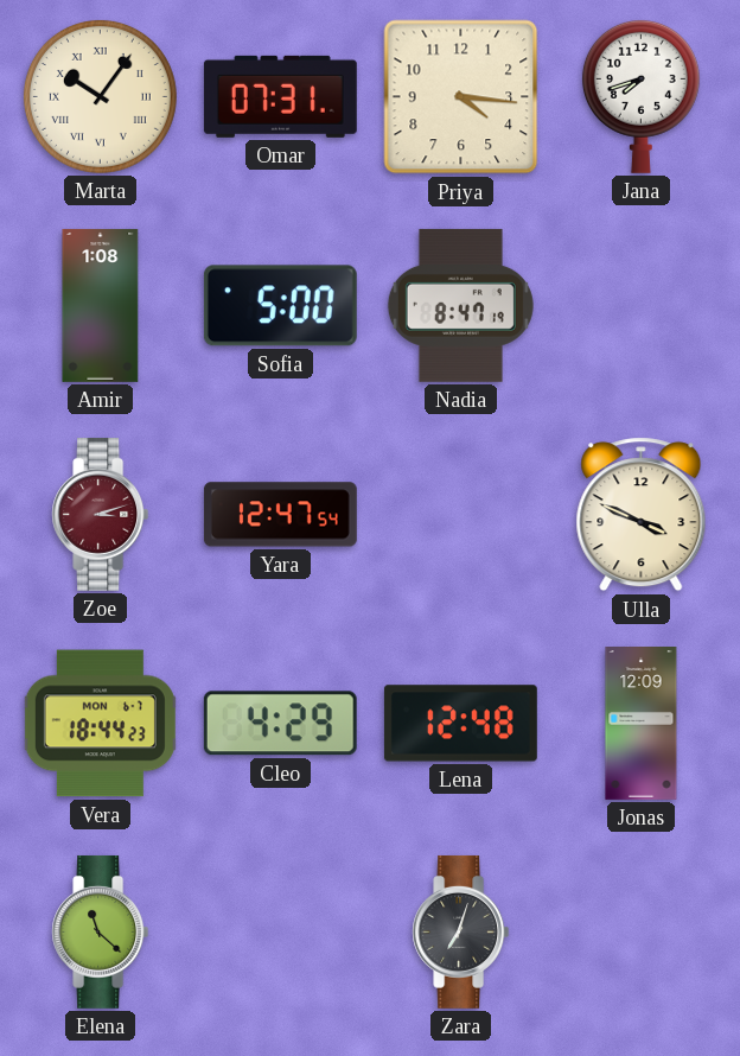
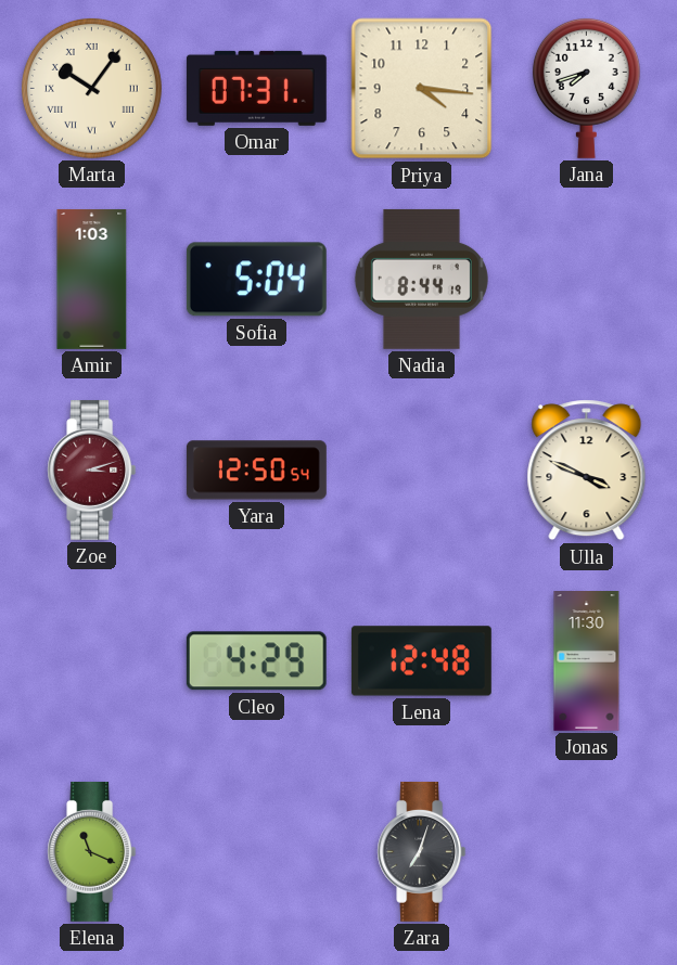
Amir: 1:08 -> 1:03 (92, 279)
Sofia: 5:00 -> 5:04 (256, 280)
Nadia: 8:47 -> 8:44 (421, 279)
Yara: 12:47 -> 12:50 (256, 471)
Vera: 18:44 -> none (100, 724)
Jonas: 12:09 -> 11:30 (587, 661)
Elena: 11:22 -> 11:19 (92, 851)
